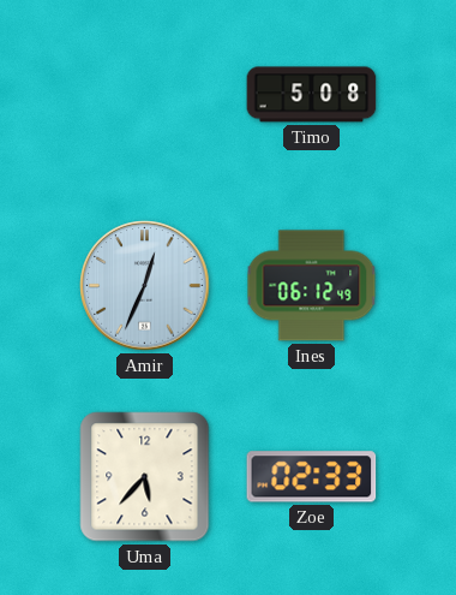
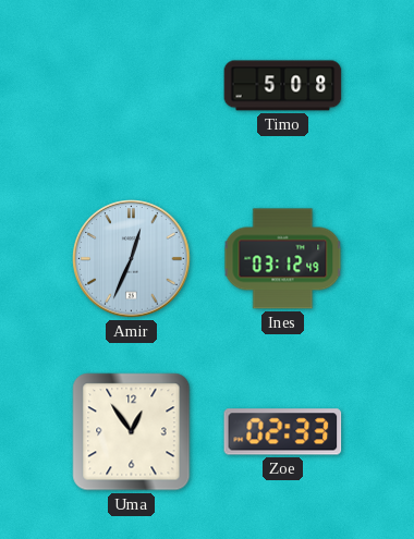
Ines: 06:12 -> 03:12 (283, 259)
Uma: 5:37 -> 12:54 (132, 432)
